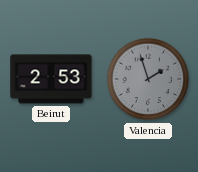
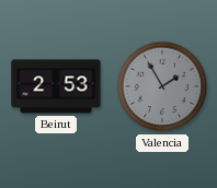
Valencia: 1:57 -> 1:55 (162, 86)
